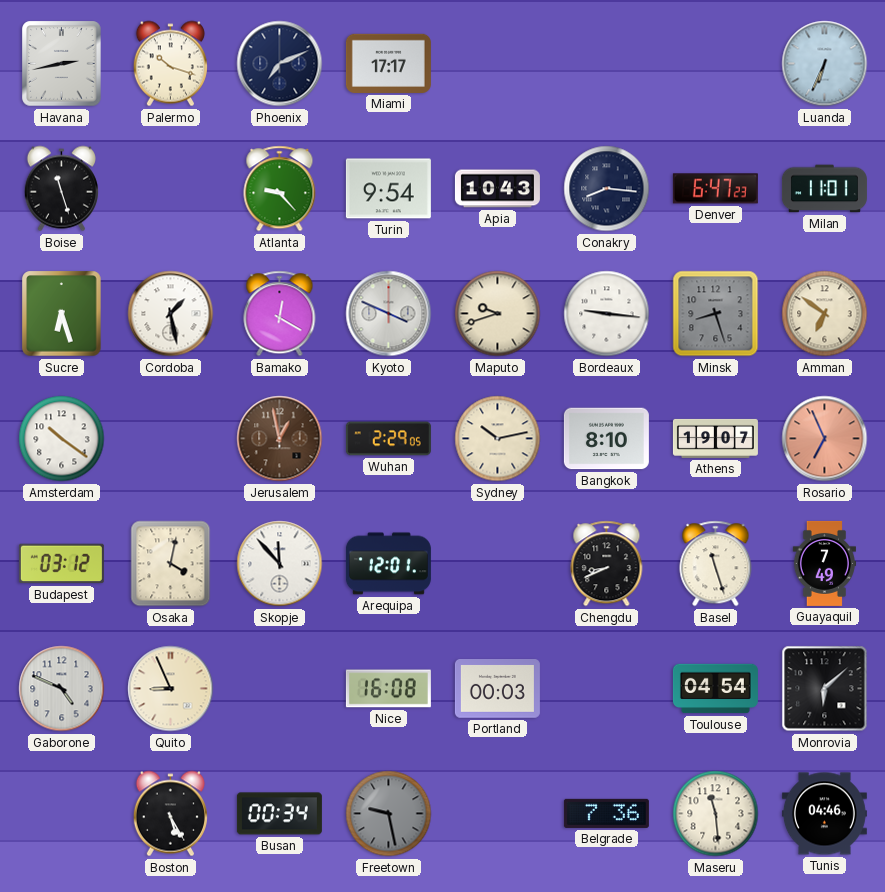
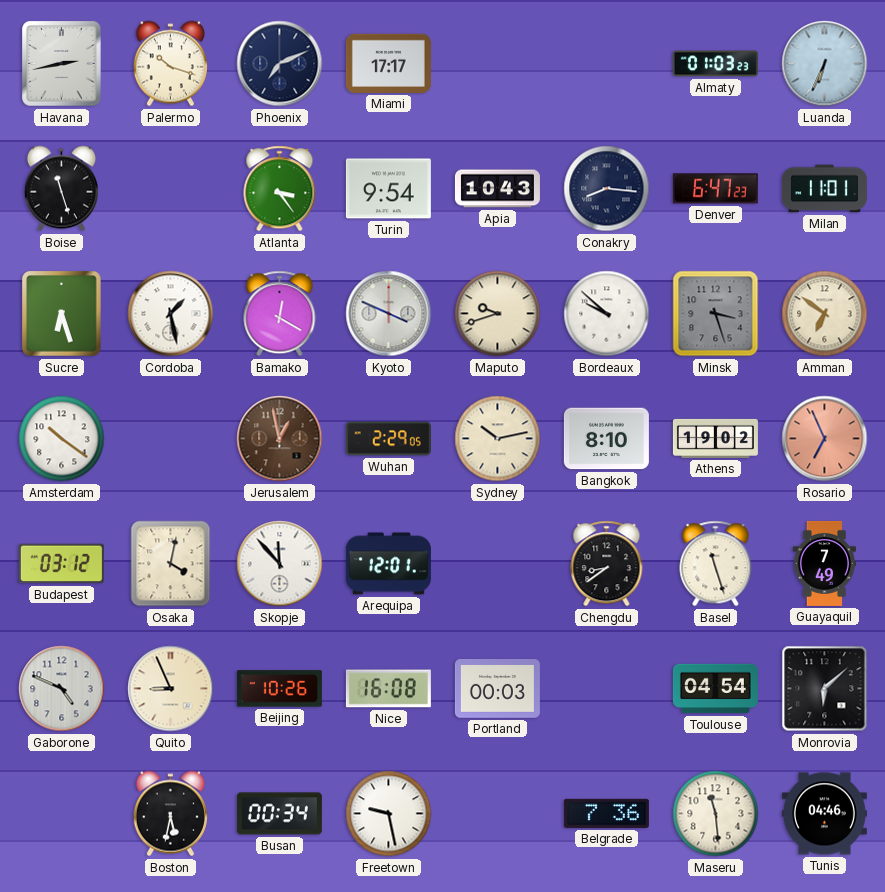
Almaty: none -> 01:03 (715, 64)
Atlanta: 9:23 -> 3:24 (280, 189)
Bordeaux: 9:16 -> 9:52 (607, 314)
Minsk: 8:27 -> 3:27 (716, 314)
Athens: 19:07 -> 19:02 (715, 438)
Chengdu: 8:41 -> 8:39 (607, 564)
Beijing: none -> 10:26 (279, 689)
Boston: 5:25 -> 5:32 (170, 814)
Freetown dial: grey -> white (389, 814)
